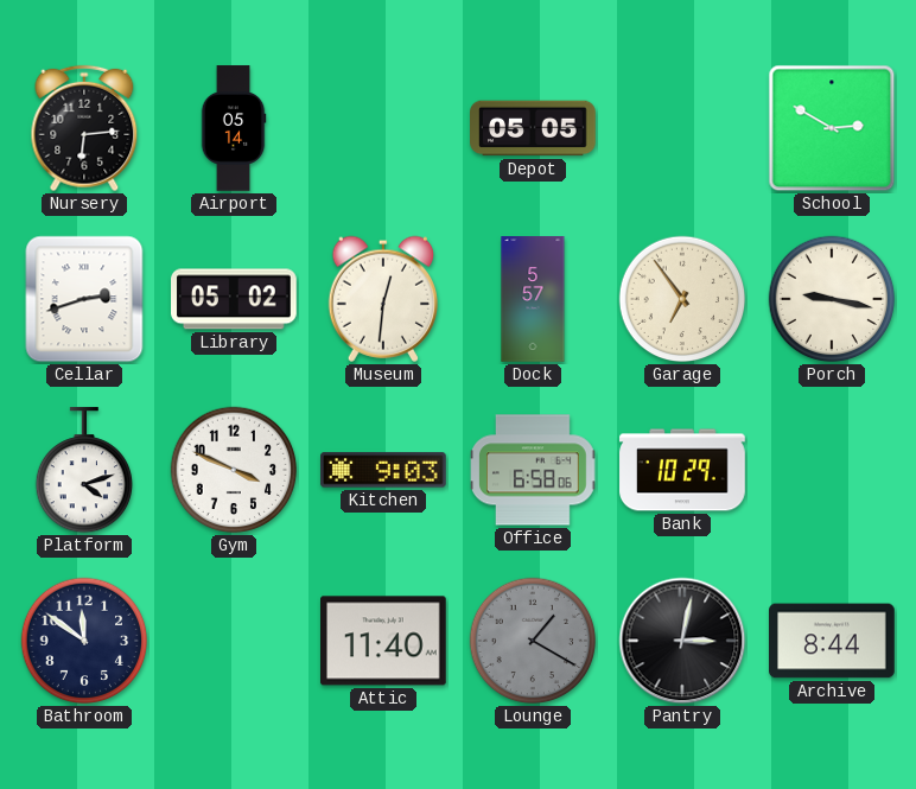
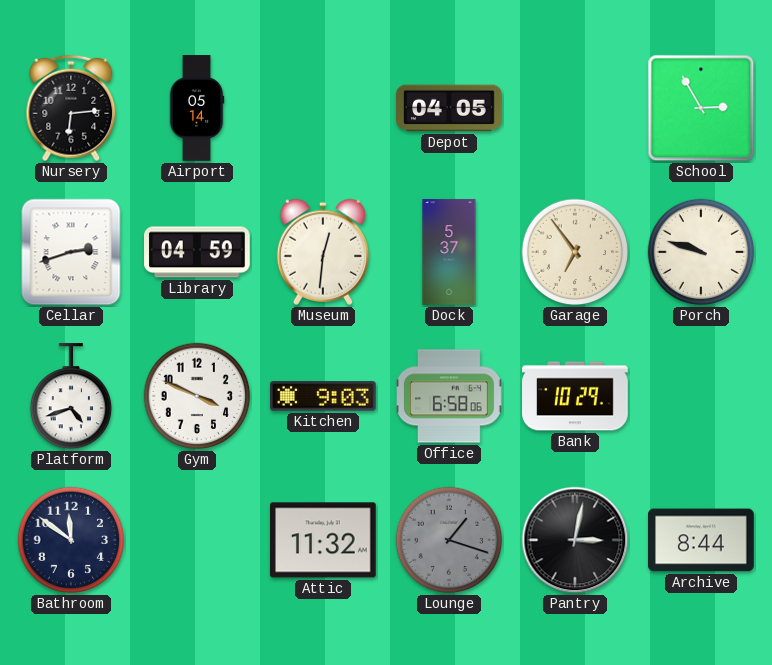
Depot: 05:05 -> 04:05 (449, 108)
School: 2:50 -> 2:55 (701, 108)
Library: 05:02 -> 04:59 (198, 252)
Dock: 5:57 -> 5:37 (449, 252)
Porch: 9:17 -> 9:48 (701, 252)
Platform: 4:12 -> 4:42 (70, 397)
Attic: 11:40 -> 11:32 (324, 540)
Lounge: 1:20 -> 1:18 (449, 540)
